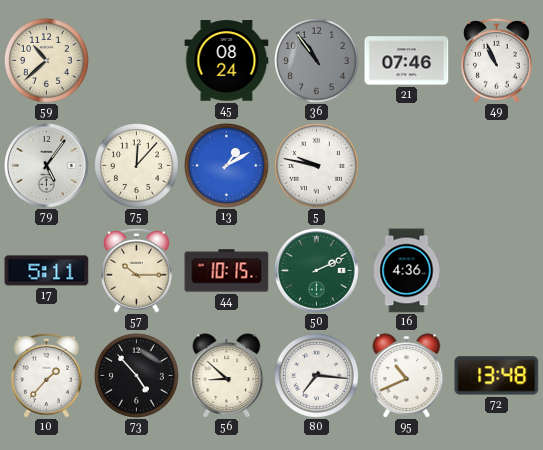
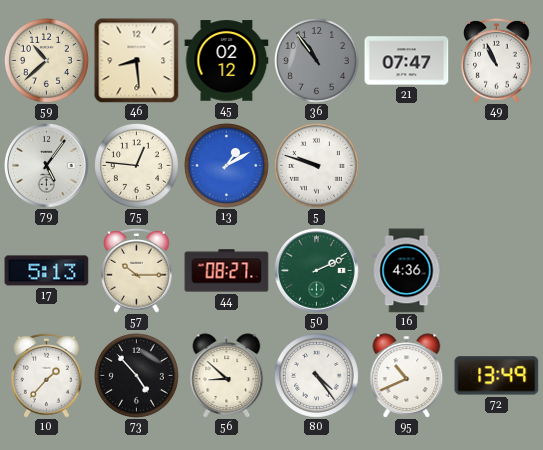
46: none -> 8:29 (137, 61)
45: 08:24 -> 02:12 (227, 61)
21: 07:46 -> 07:47 (407, 61)
75: 12:07 -> 12:46 (136, 165)
5: 9:47 -> 9:48 (316, 165)
17: 5:11 -> 5:13 (47, 271)
44: 10:15 -> 08:27 (227, 271)
80: 7:16 -> 4:24 (316, 375)
72: 13:48 -> 13:49 (497, 376)
